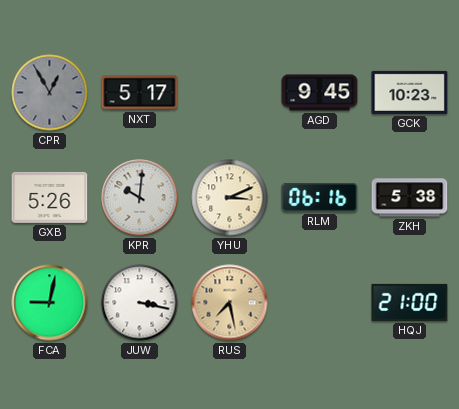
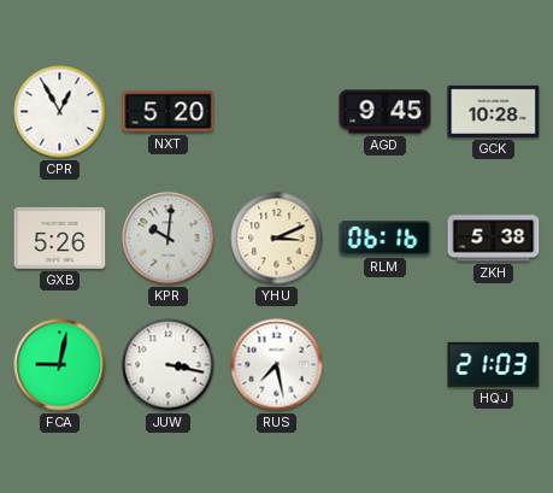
CPR dial: grey -> white (60, 112)
NXT: 5:17 -> 5:20 (169, 112)
GCK: 10:23 -> 10:28 (494, 111)
RUS dial: champagne -> white (277, 365)
HQJ: 21:00 -> 21:03 (494, 364)
